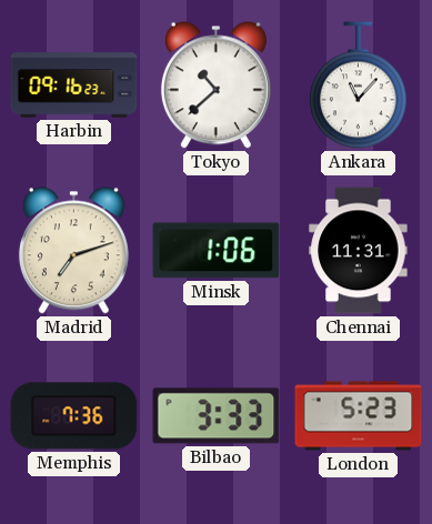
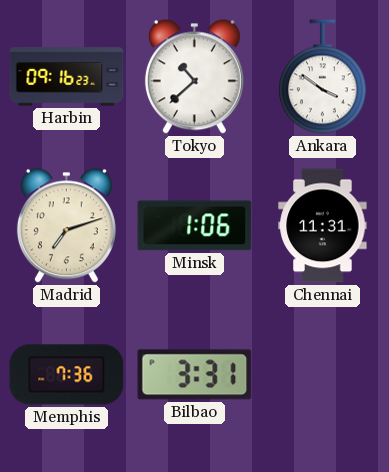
Ankara: 11:07 -> 3:51 (322, 77)
Bilbao: 3:33 -> 3:31 (195, 375)
London: 5:23 -> none (359, 416)
